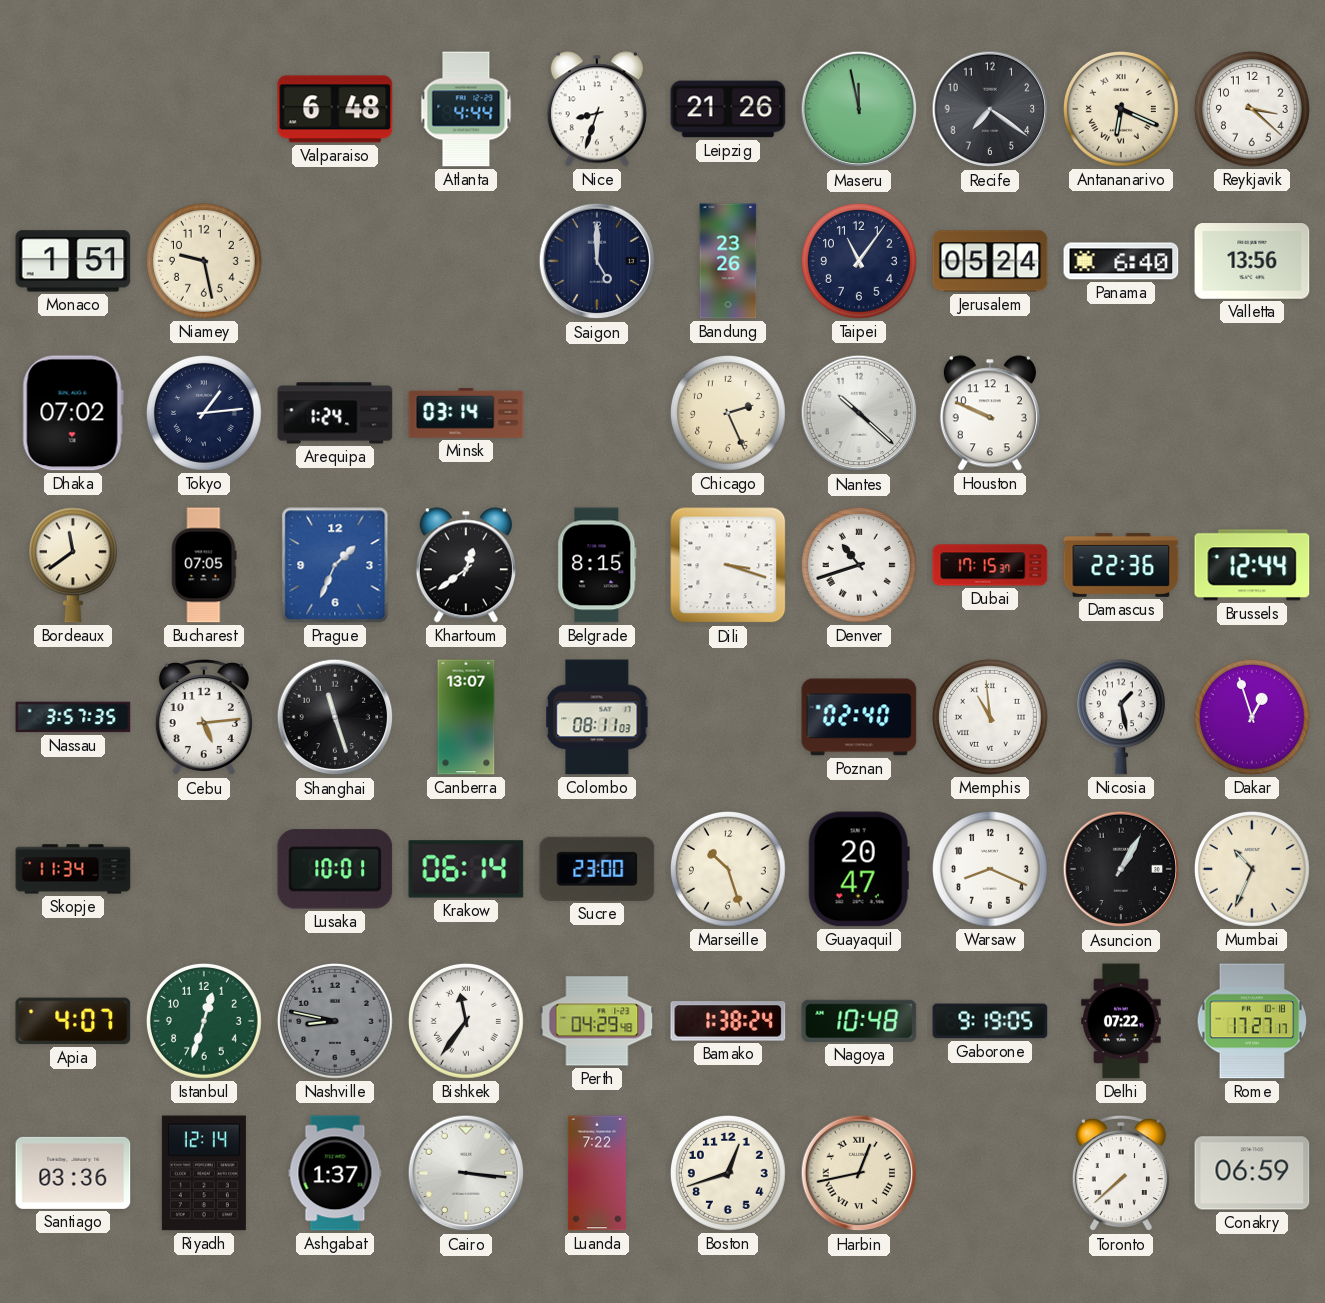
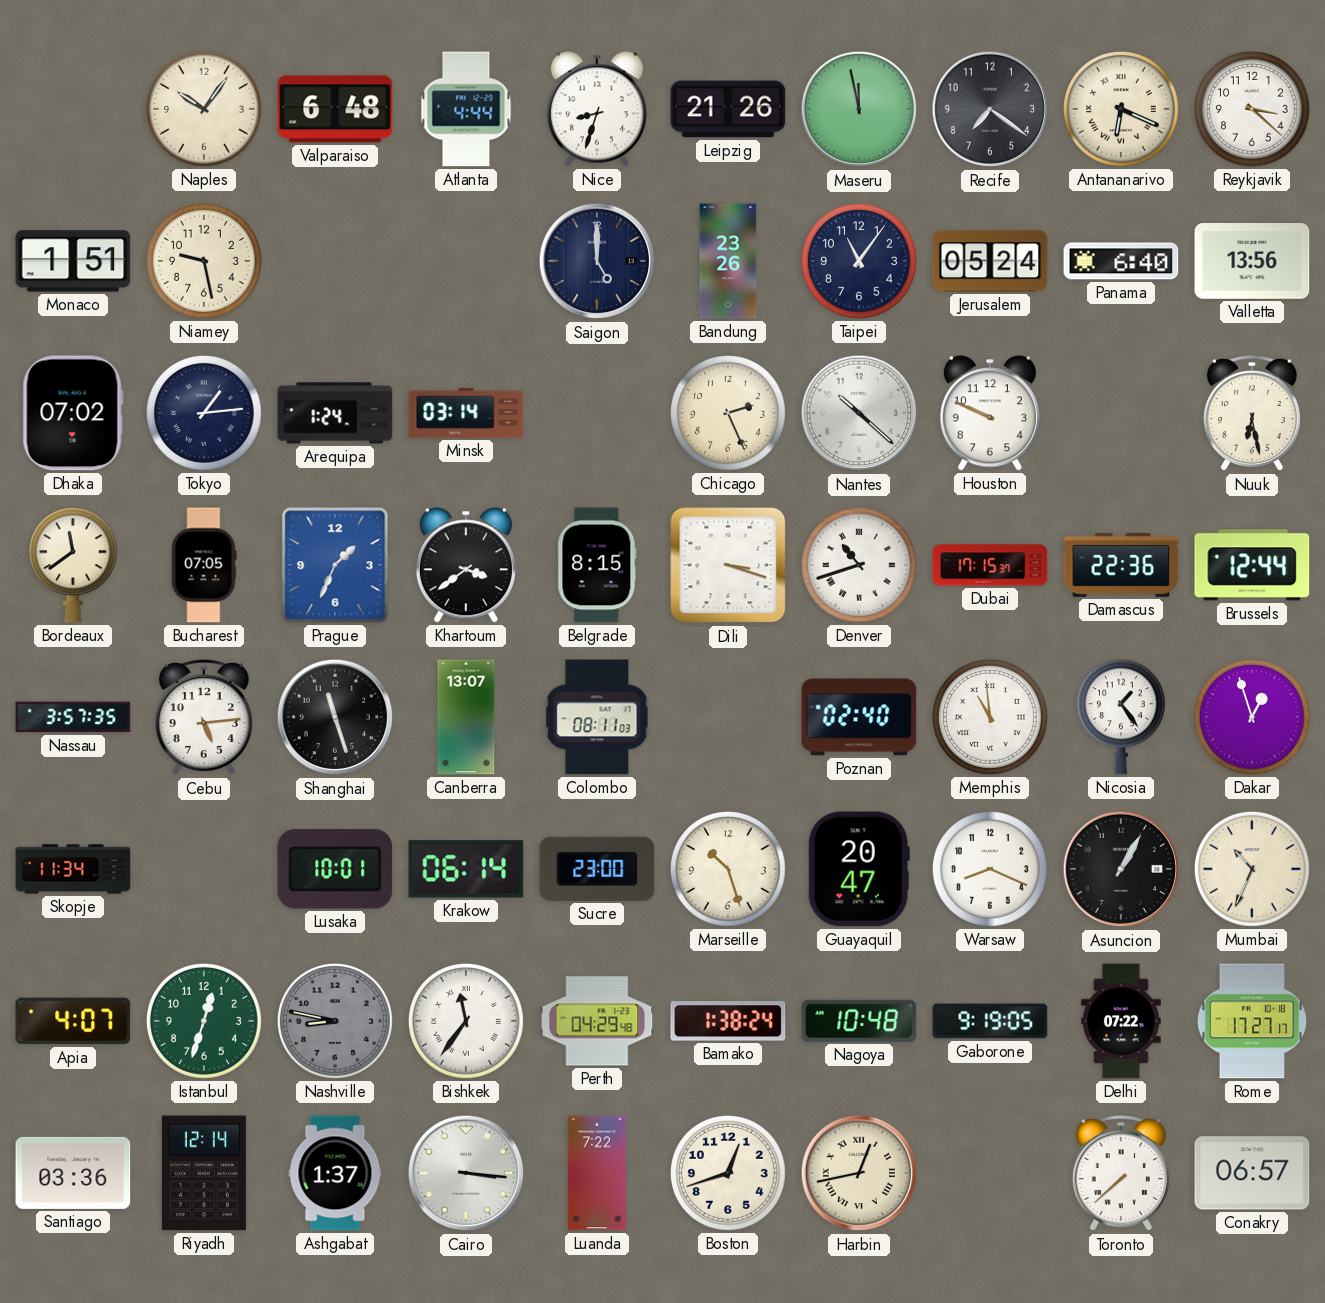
Naples: none -> 10:06 (204, 109)
Nuuk: none -> 6:28 (1252, 414)
Khartoum: 12:39 -> 3:39 (466, 565)
Nicosia: 1:28 -> 1:24 (1121, 717)
Conakry: 06:59 -> 06:57 (1252, 1173)
